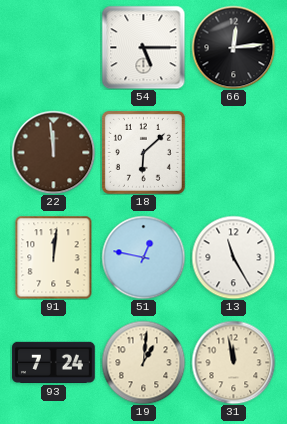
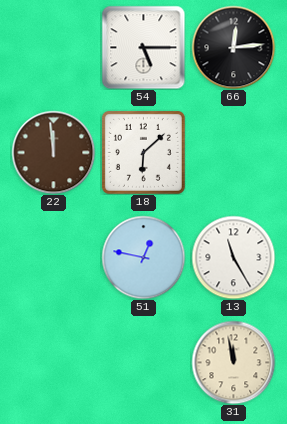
91: 12:01 -> none (54, 257)
93: 7:24 -> none (54, 362)
19: 1:01 -> none (143, 362)
